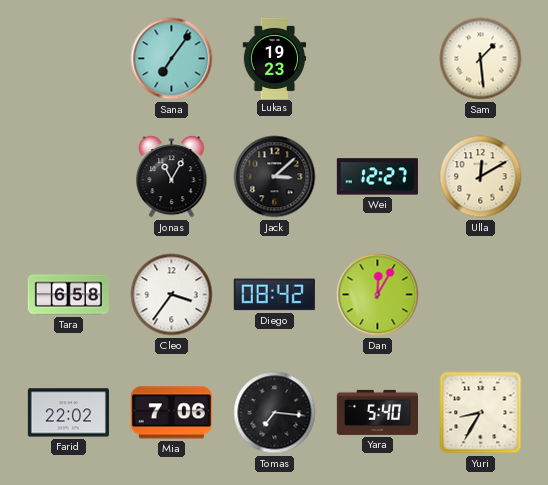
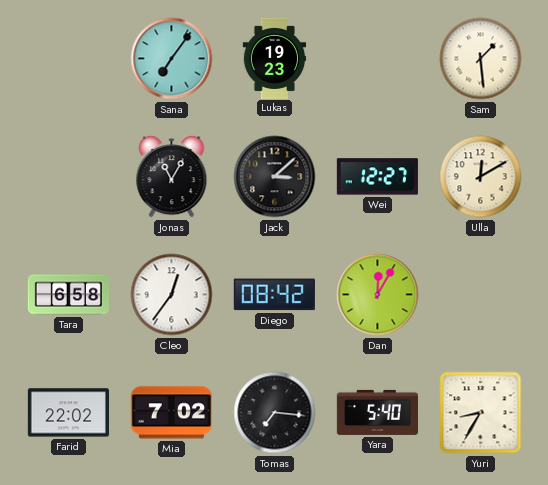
Cleo: 3:36 -> 12:36 (172, 295)
Mia: 7:06 -> 7:02 (171, 413)
